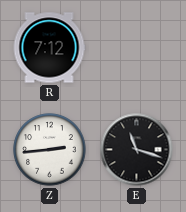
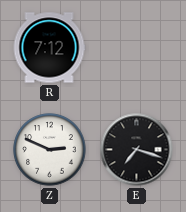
Z: 2:44 -> 2:49 (50, 150)
E: 11:18 -> 7:18 (137, 150)
